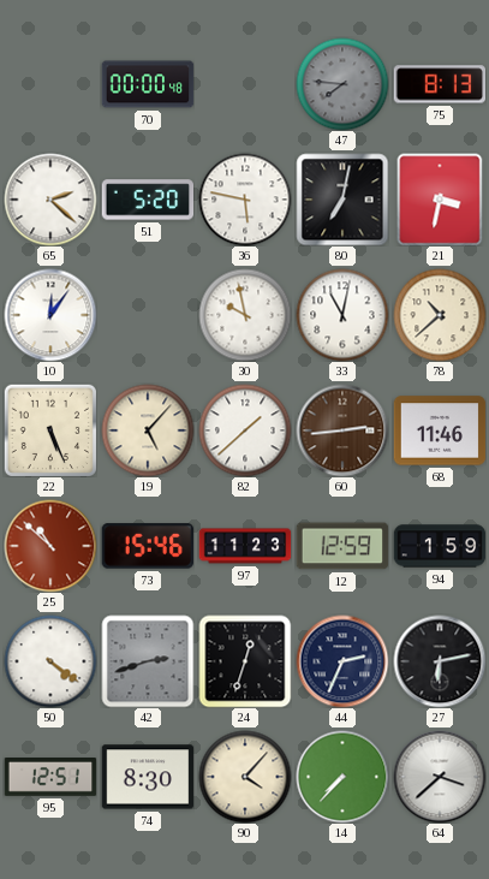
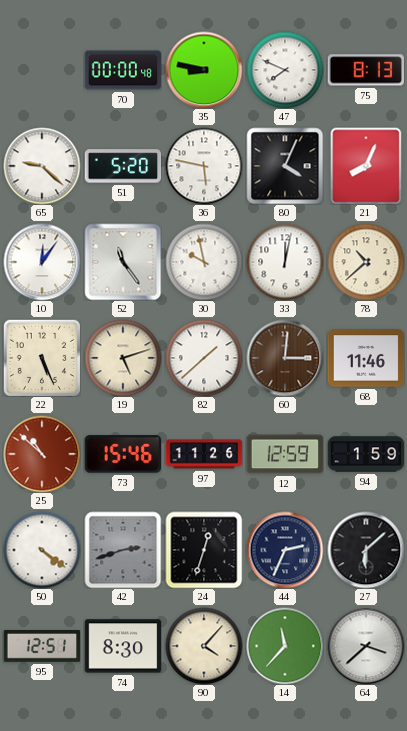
35: none -> 8:47 (204, 70)
47: 7:46 -> 7:49 (285, 70)
47 dial: grey -> white (285, 70)
65: 2:22 -> 9:22 (42, 166)
80: 7:02 -> 4:04 (285, 166)
21: 3:32 -> 8:04 (366, 166)
52: none -> 11:24 (123, 262)
33: 11:02 -> 12:02 (285, 262)
19: 5:07 -> 5:12 (123, 358)
60: 2:44 -> 3:01 (285, 358)
97: 11:23 -> 11:26 (204, 454)
27: 6:13 -> 6:08 (366, 550)
14: 7:37 -> 11:37 (285, 646)
